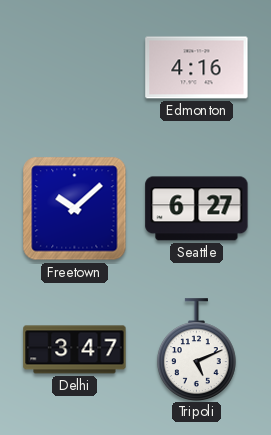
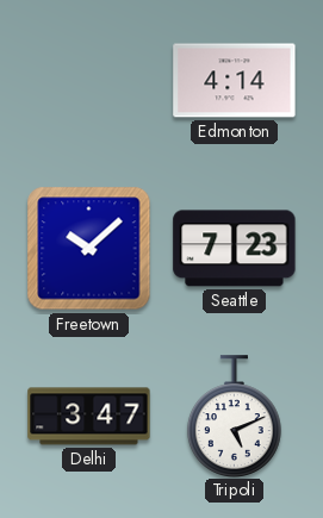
Edmonton: 4:16 -> 4:14 (235, 81)
Seattle: 6:27 -> 7:23 (235, 249)
